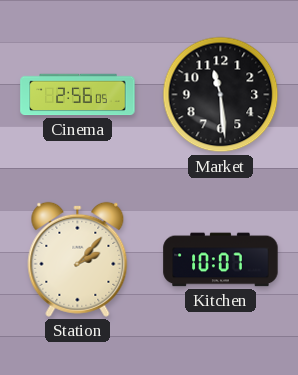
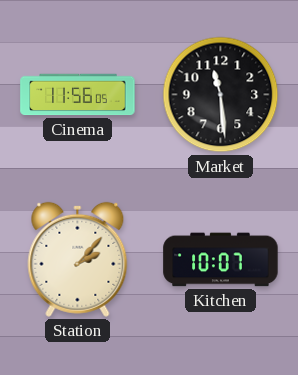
Cinema: 2:56 -> 11:56 (78, 95)
